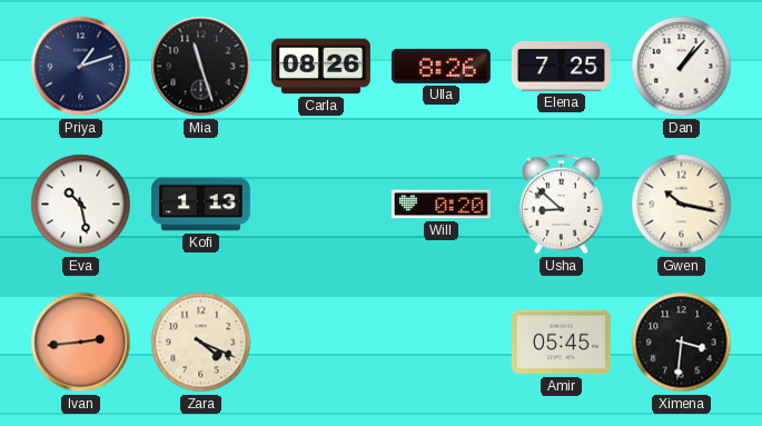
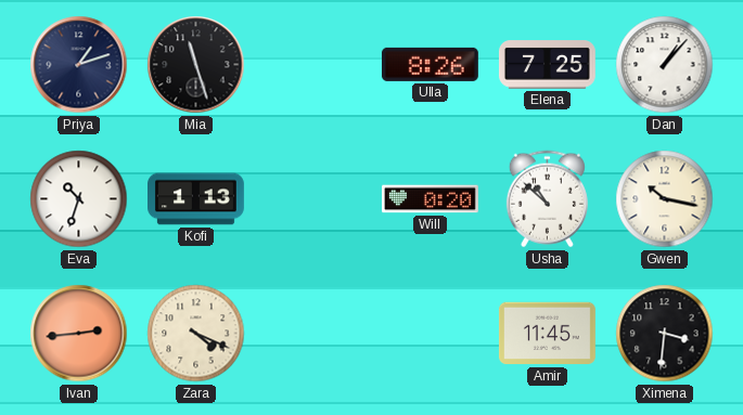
Carla: 08:26 -> none (321, 67)
Eva: 10:28 -> 10:33 (79, 199)
Usha: 8:52 -> 10:52 (547, 199)
Amir: 05:45 -> 11:45 (547, 334)
